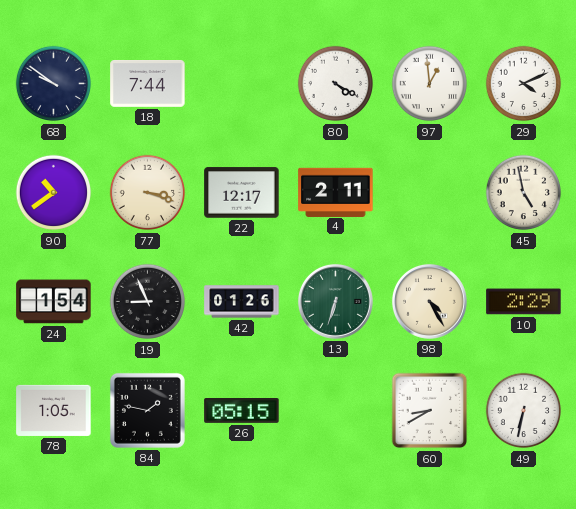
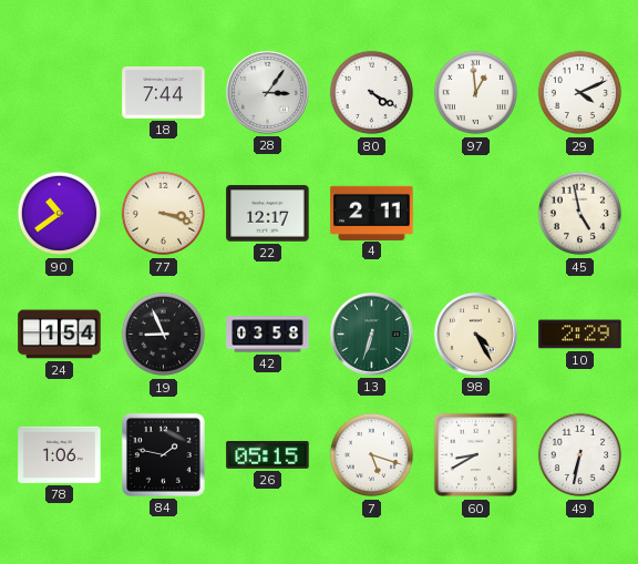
68: 9:51 -> none (54, 84)
28: none -> 3:06 (267, 92)
42: 01:26 -> 03:58 (268, 335)
78: 1:05 -> 1:06 (60, 454)
7: none -> 5:18 (372, 455)
